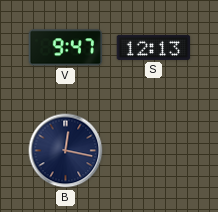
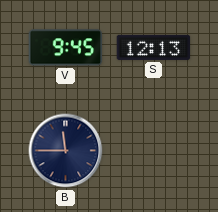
V: 9:47 -> 9:45 (66, 48)
B: 12:17 -> 11:45 (66, 151)
